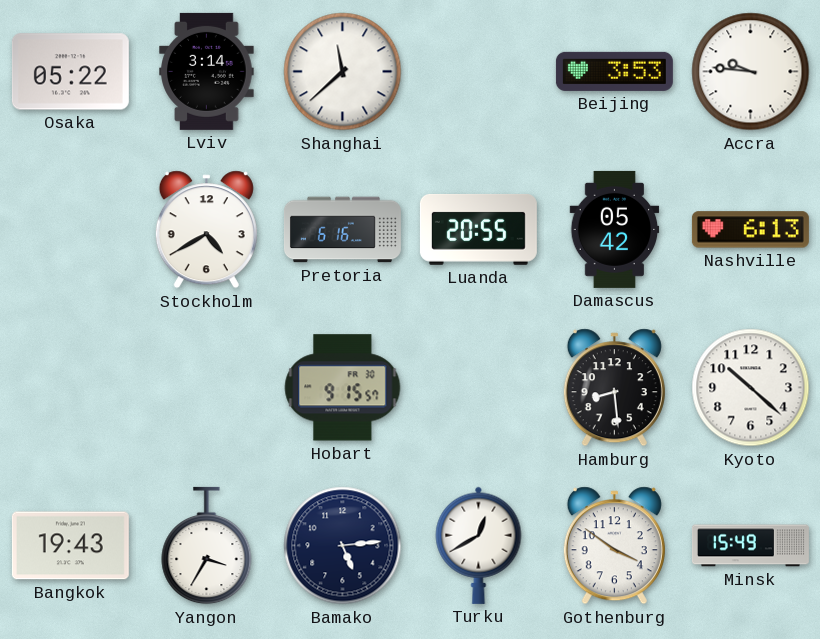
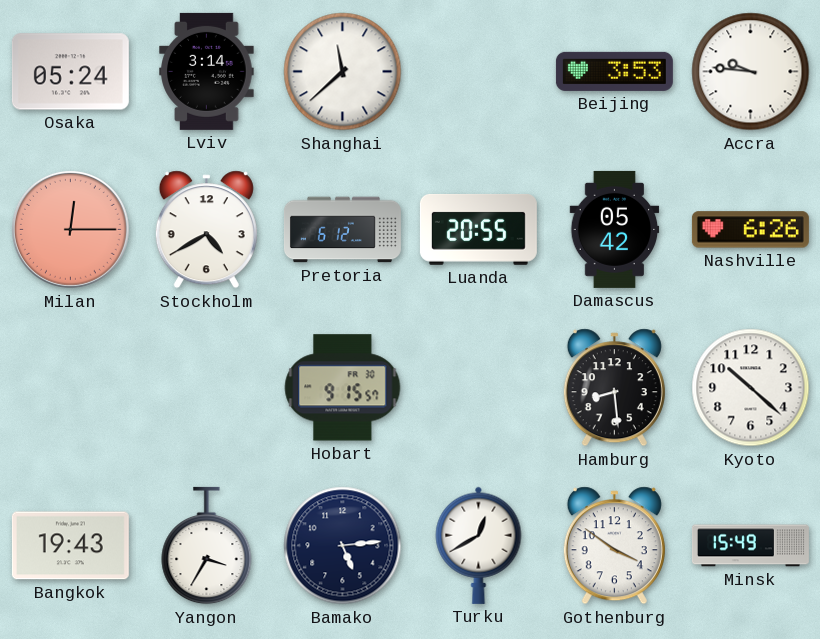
Osaka: 05:22 -> 05:24 (70, 72)
Milan: none -> 12:15 (70, 229)
Pretoria: 6:16 -> 6:12 (342, 230)
Nashville: 6:13 -> 6:26 (750, 230)
